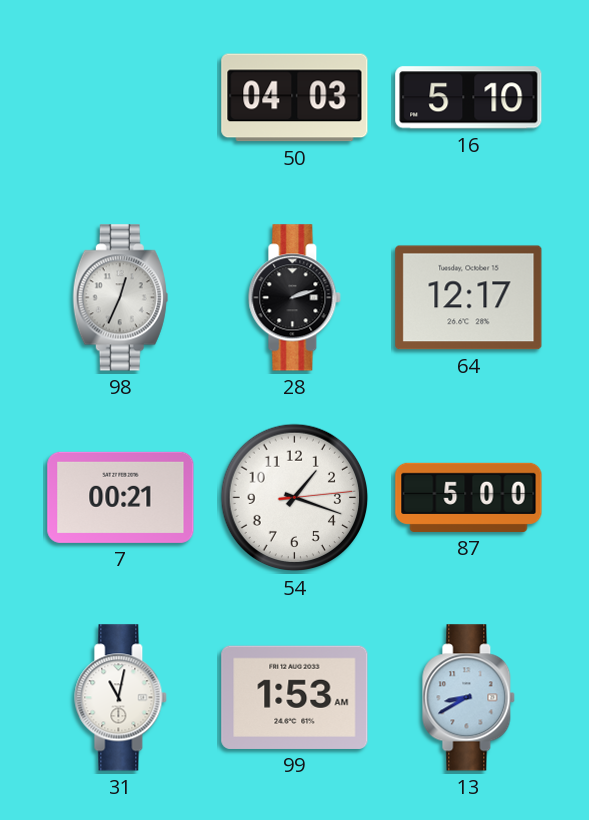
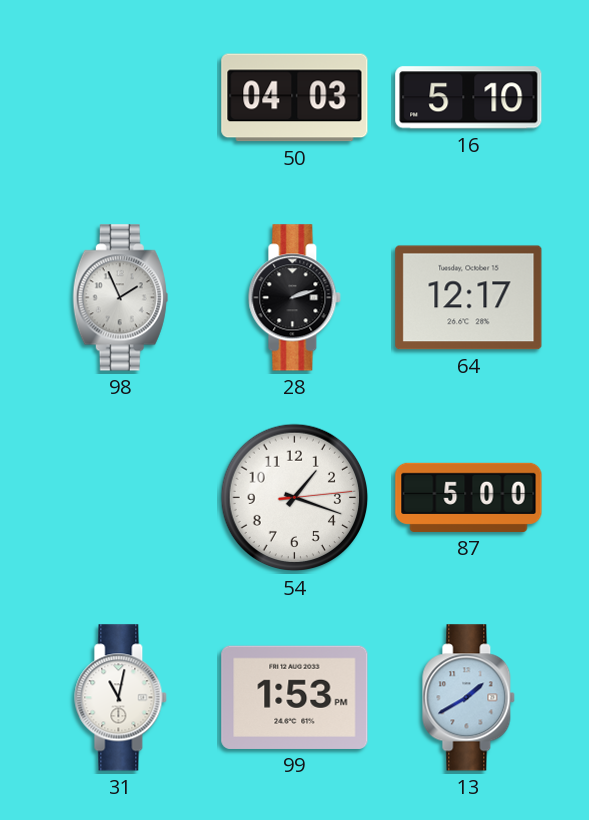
98: 12:34 -> 1:56 (120, 298)
7: 00:21 -> none (121, 497)
99: 1:53 AM -> 1:53 PM (295, 697)
13: 8:40 -> 1:40 (469, 698)
